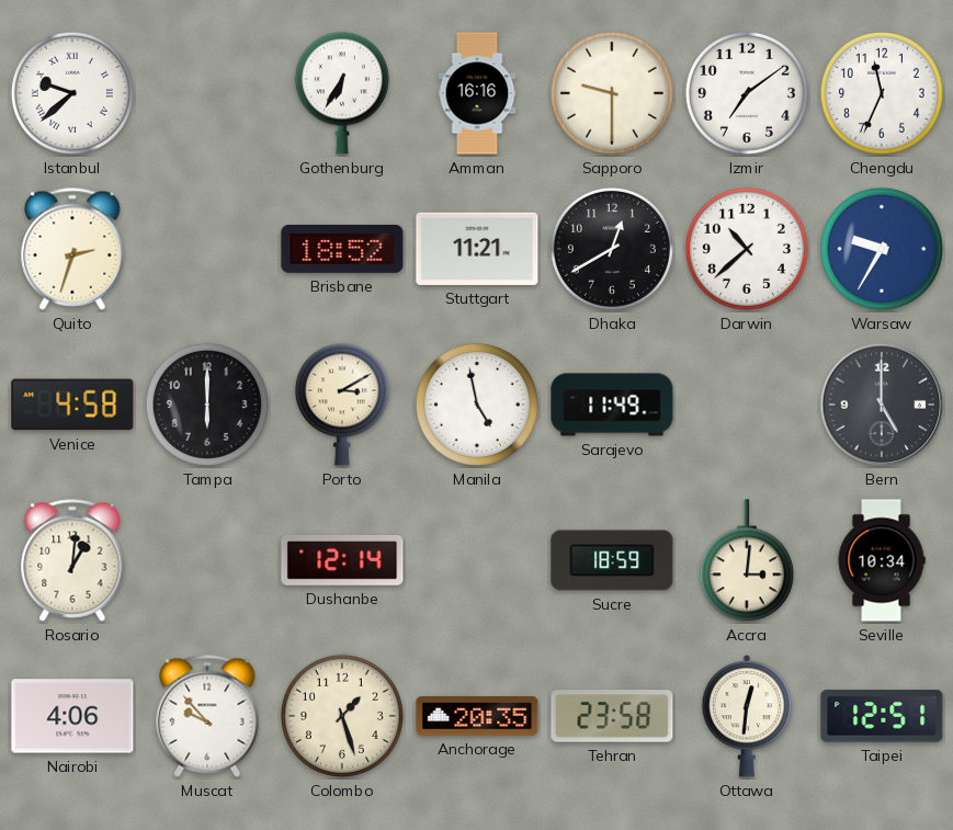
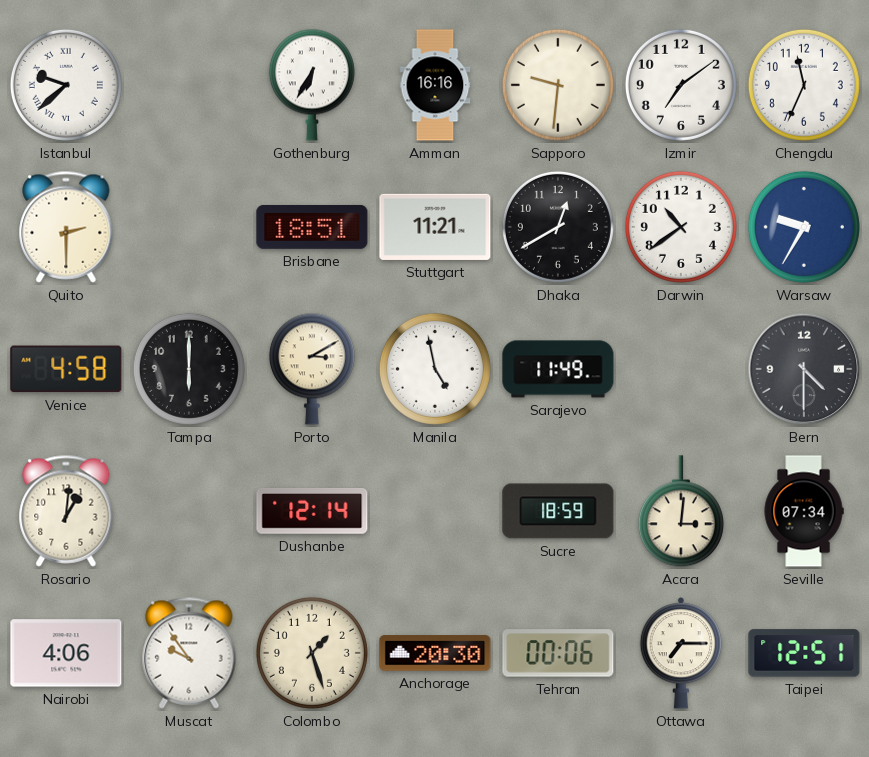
Sapporo: 9:30 -> 9:31 (558, 85)
Quito: 2:33 -> 2:30 (66, 227)
Brisbane: 18:52 -> 18:51 (312, 227)
Darwin: 10:38 -> 10:39 (681, 227)
Bern: 5:00 -> 4:30 (804, 369)
Seville: 10:34 -> 07:34 (804, 511)
Muscat: 9:53 -> 9:54 (189, 653)
Anchorage: 20:35 -> 20:30 (435, 653)
Tehran: 23:58 -> 00:06 (558, 653)
Ottawa: 12:31 -> 7:15 (681, 653)
